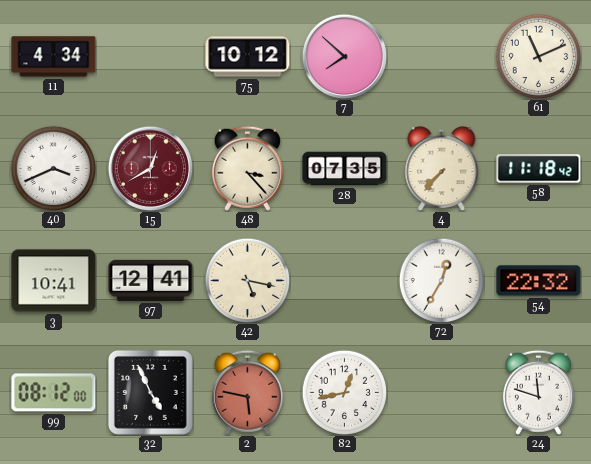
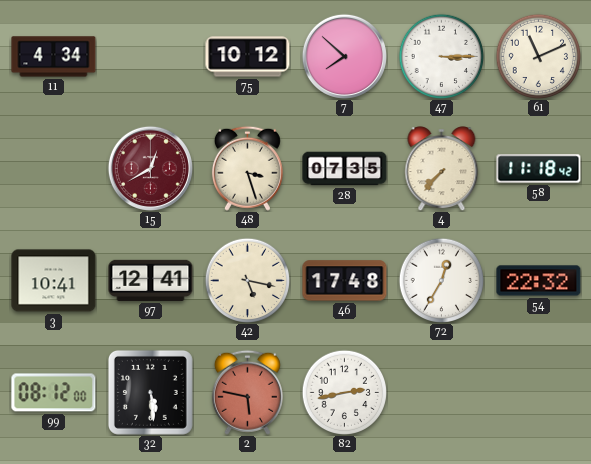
47: none -> 3:15 (441, 56)
40: 3:41 -> none (53, 168)
48: 3:23 -> 3:27 (247, 168)
46: none -> 17:48 (345, 281)
32: 4:56 -> 5:29 (150, 392)
82: 12:43 -> 2:43 (344, 392)
24: 11:48 -> none (538, 392)
